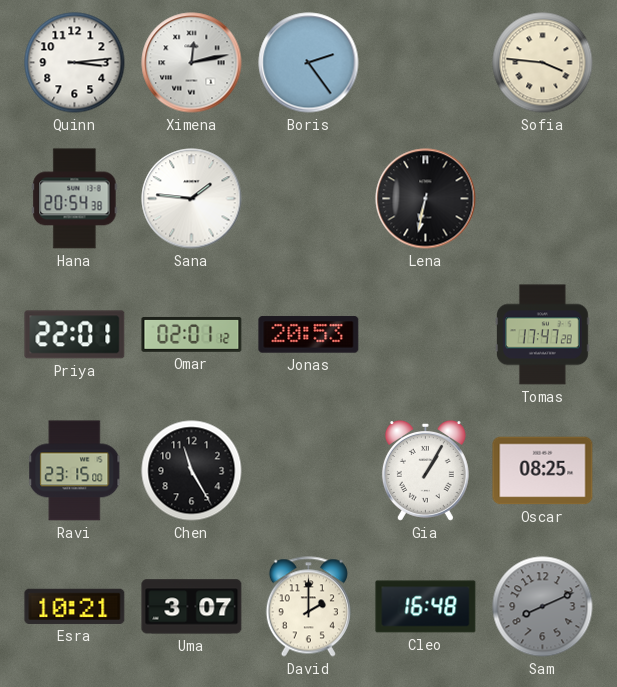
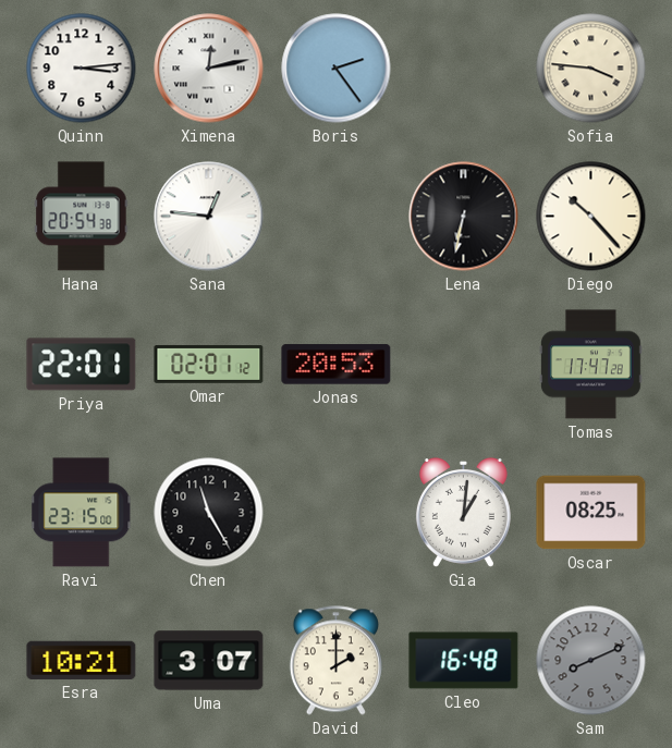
Sana: 1:46 -> 12:46 (209, 217)
Diego: none -> 10:23 (591, 217)
Gia: 1:05 -> 1:01 (463, 512)
